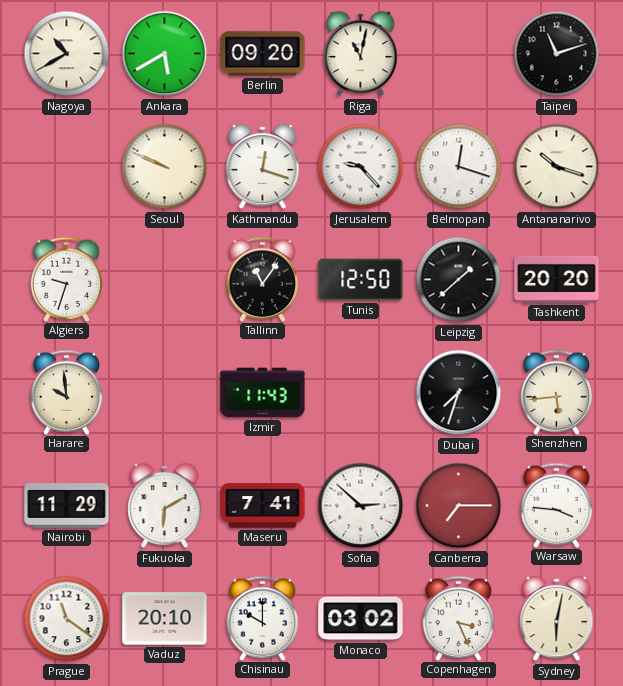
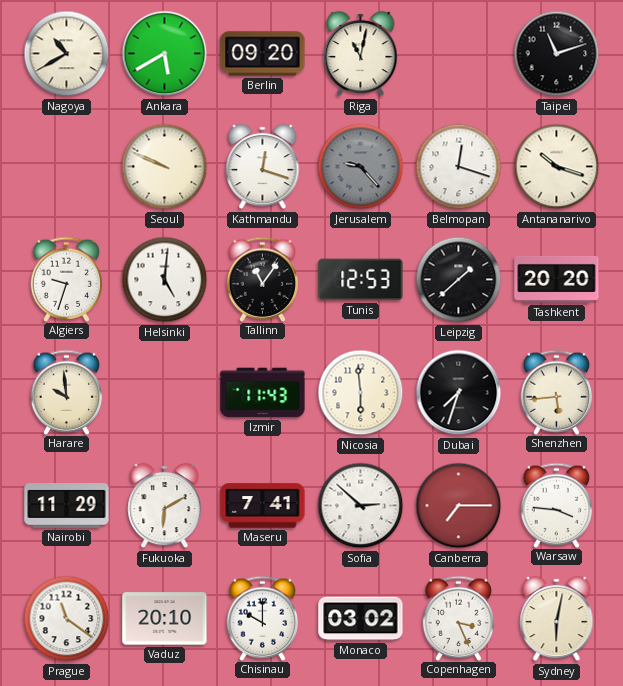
Jerusalem dial: white -> grey (361, 167)
Helsinki: none -> 5:01 (165, 280)
Tunis: 12:50 -> 12:53 (361, 280)
Nicosia: none -> 5:59 (361, 393)
